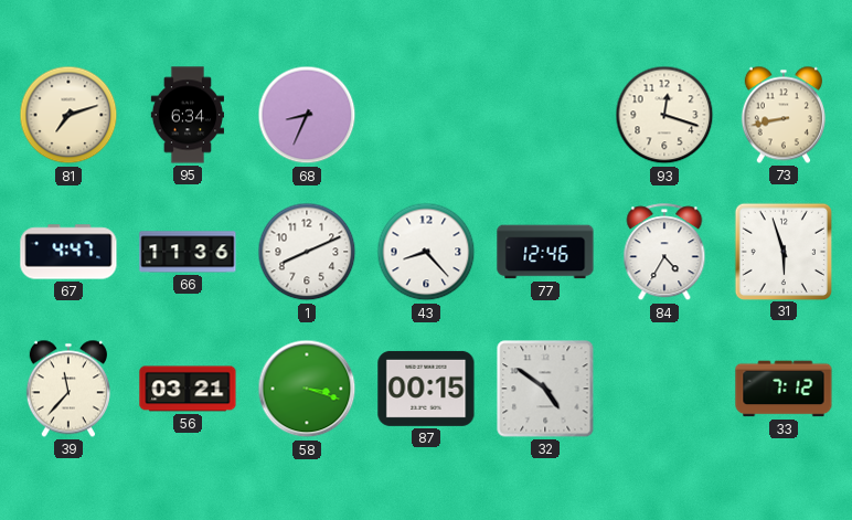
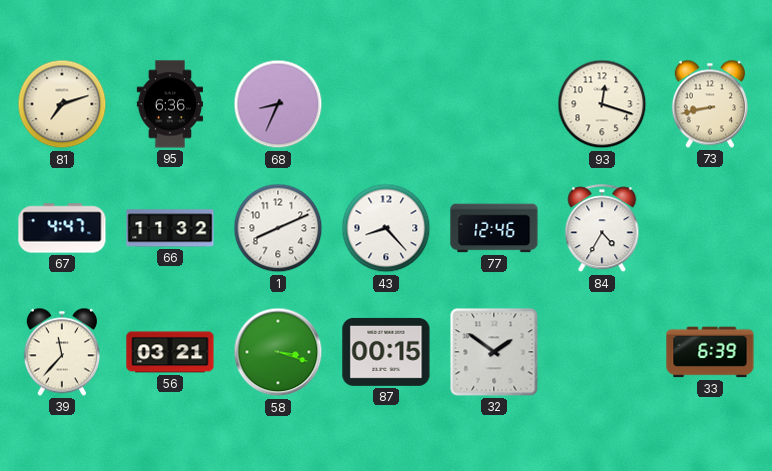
95: 6:34 -> 6:36 (170, 104)
66: 11:36 -> 11:32 (170, 228)
31: 5:57 -> none (782, 251)
32: 4:51 -> 1:51 (494, 352)
33: 7:12 -> 6:39 (710, 352)
